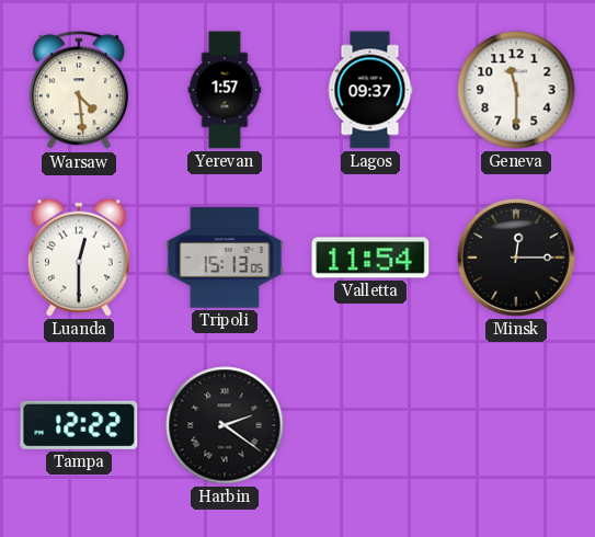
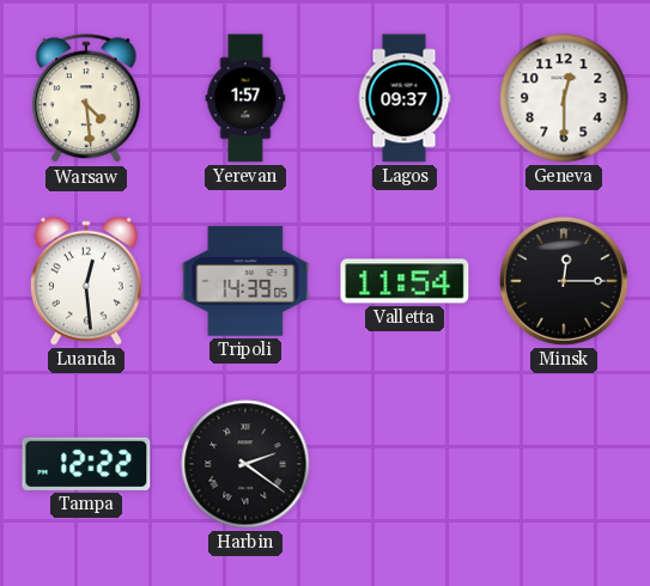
Geneva: 11:30 -> 12:30 (564, 98)
Luanda: 12:30 -> 12:29 (86, 281)
Tripoli: 15:13 -> 14:39 (245, 281)
